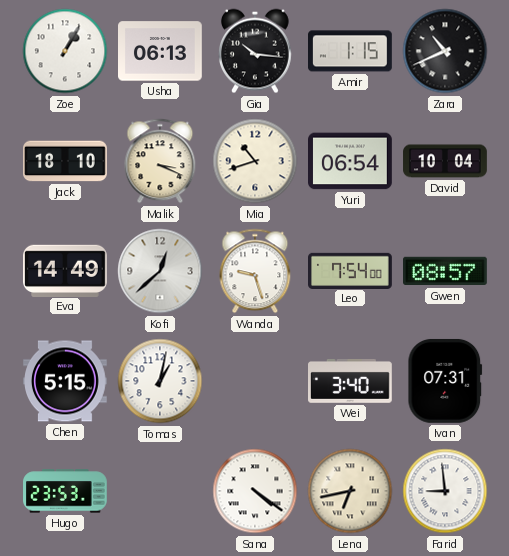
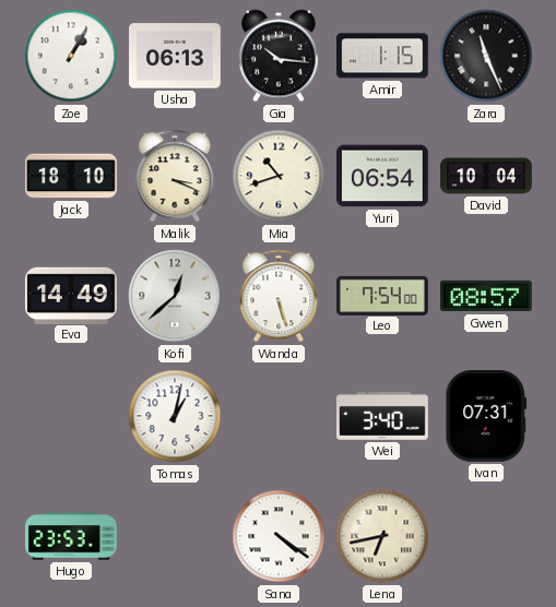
Zara: 10:41 -> 11:26 (486, 56)
Wanda: 9:27 -> 5:27 (279, 296)
Chen: 5:15 -> none (66, 381)
Farid: 8:59 -> none (445, 491)
